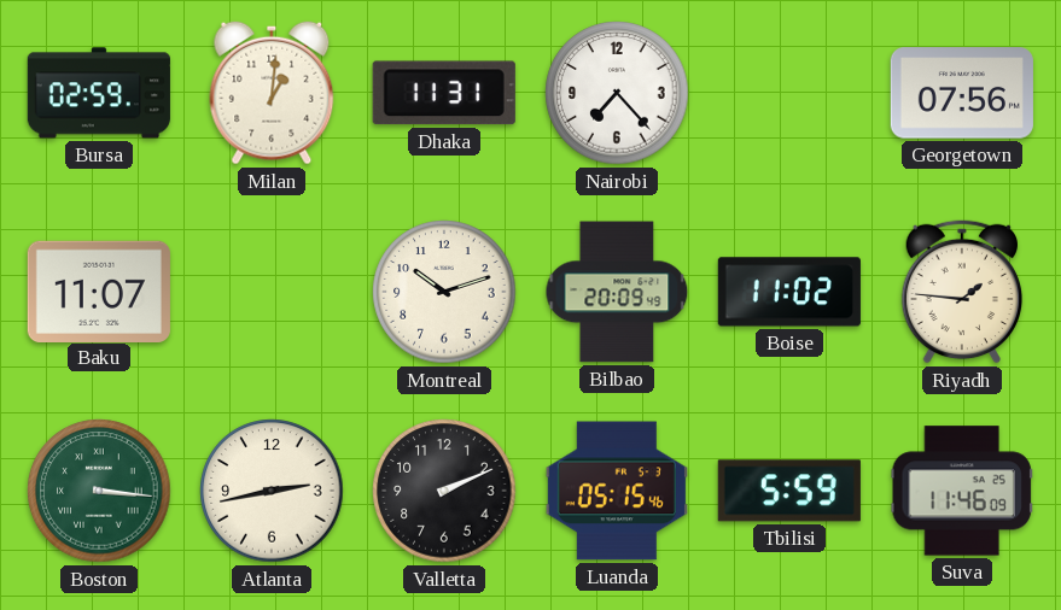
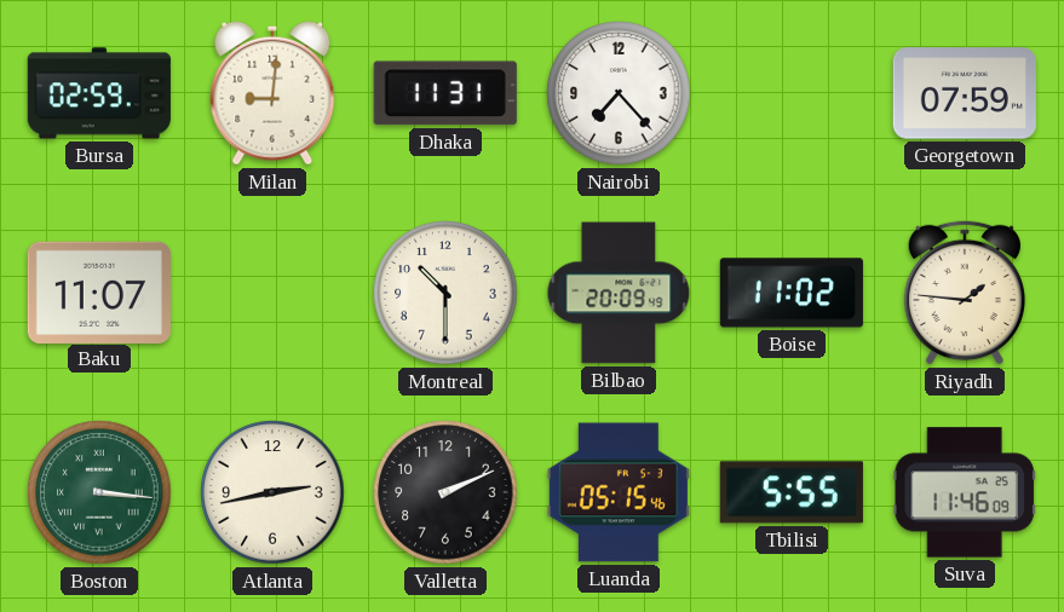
Milan: 1:01 -> 9:01 (272, 93)
Georgetown: 07:56 -> 07:59 (965, 93)
Montreal: 10:12 -> 10:30 (445, 293)
Tbilisi: 5:59 -> 5:55 (792, 492)
